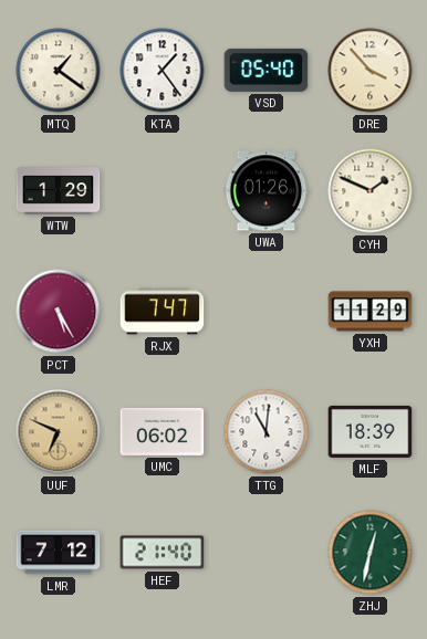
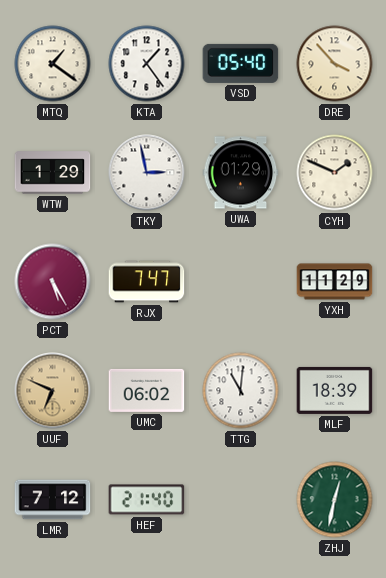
TKY: none -> 2:58 (147, 173)
UWA: 01:26 -> 01:29 (241, 173)
